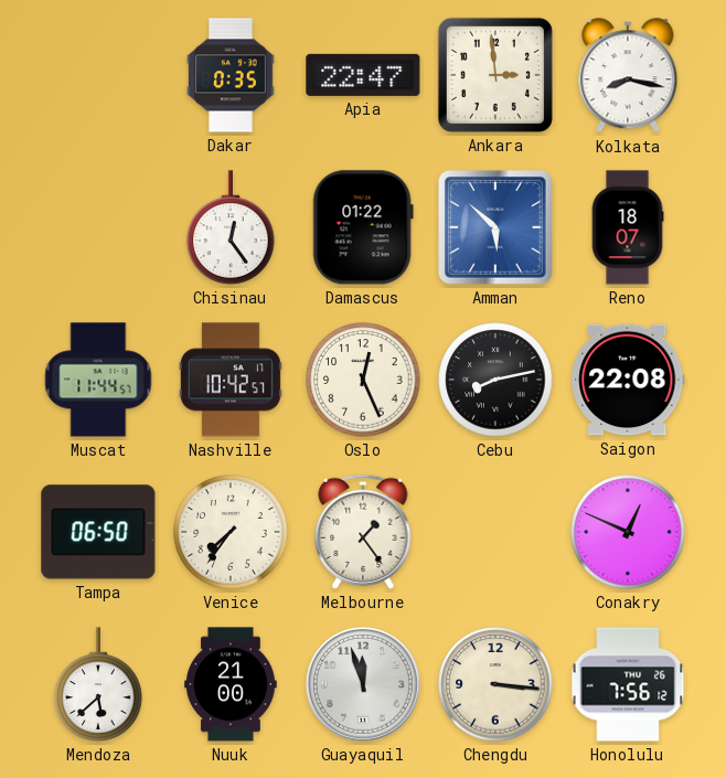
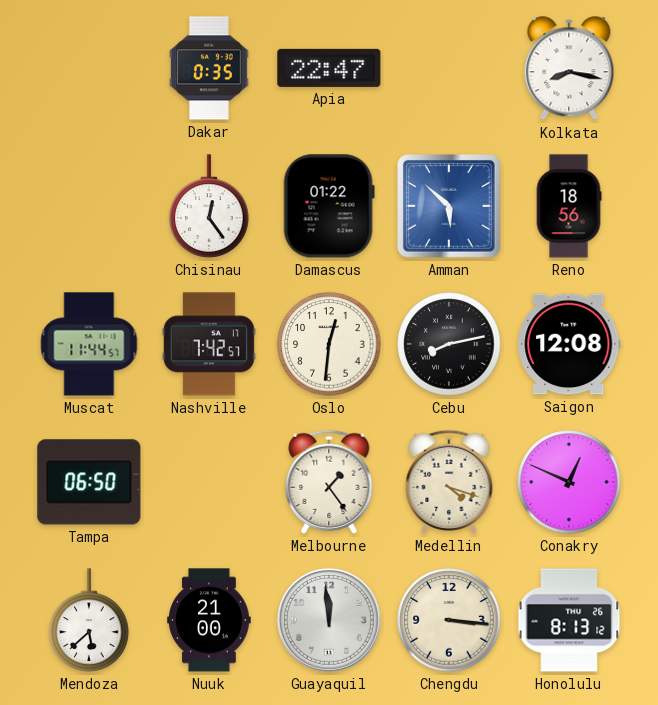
Ankara: 2:59 -> none (495, 75)
Reno: 18:07 -> 18:56 (569, 206)
Nashville: 10:42 -> 7:42 (209, 344)
Oslo: 12:26 -> 12:31 (329, 344)
Saigon: 22:08 -> 12:08 (569, 344)
Venice: 7:36 -> none (231, 532)
Medellin: none -> 4:18 (449, 482)
Guayaquil: 11:57 -> 11:59 (329, 620)
Honolulu: 7:56 -> 8:13 (569, 620)
